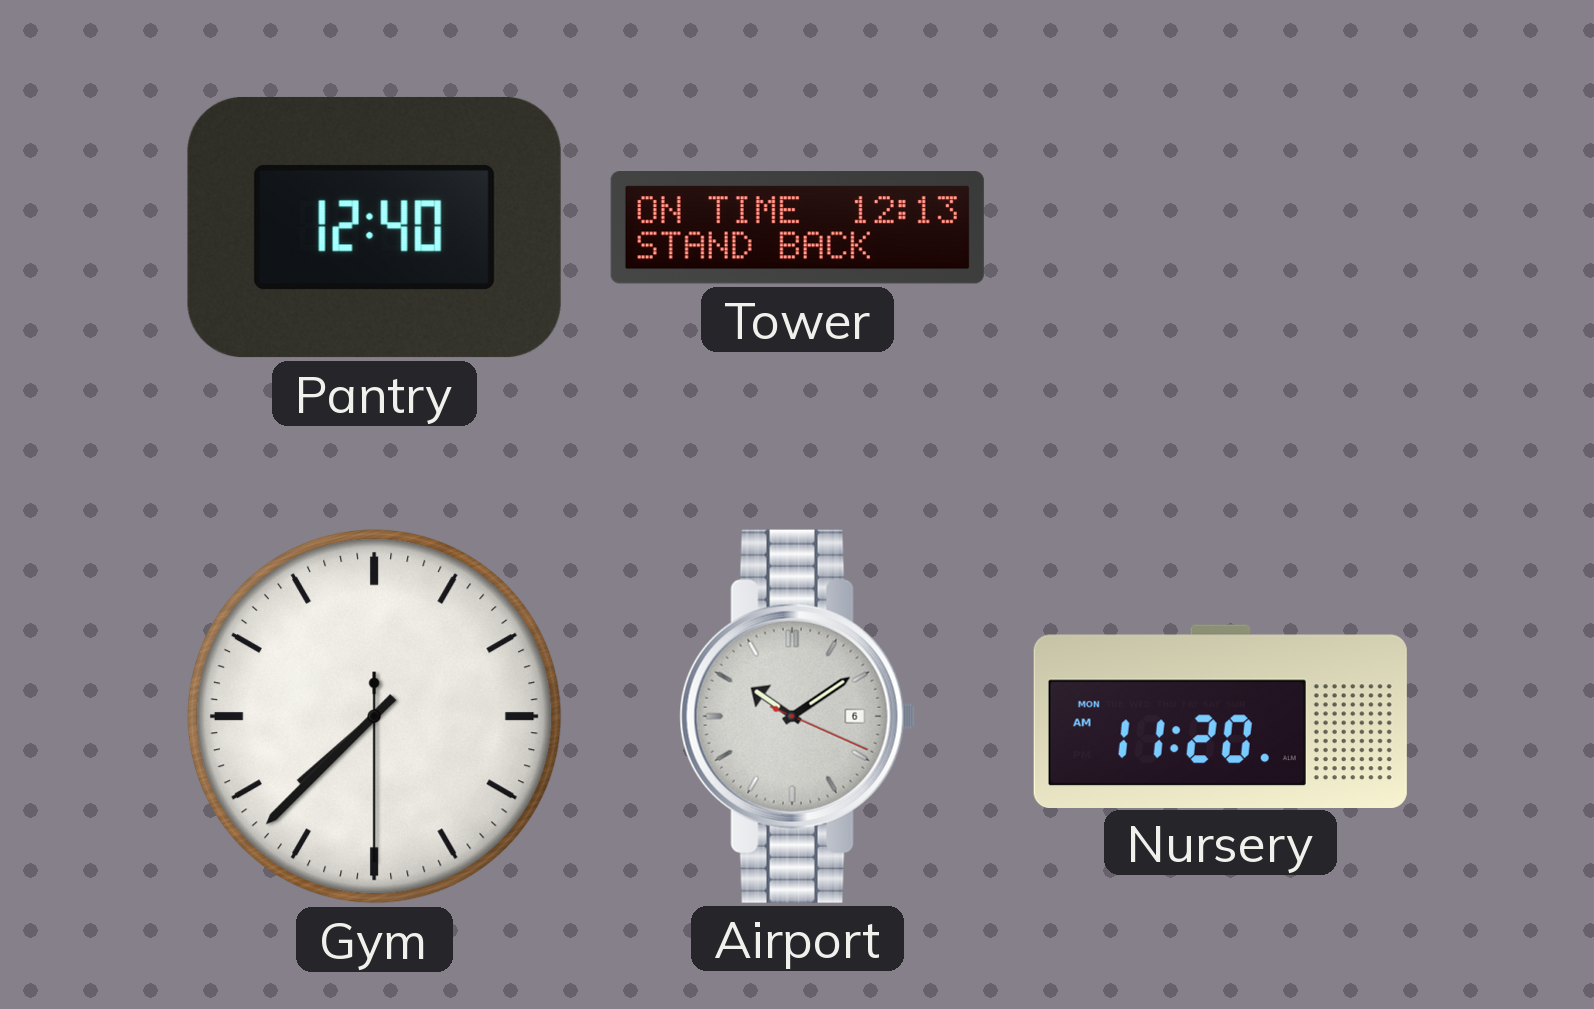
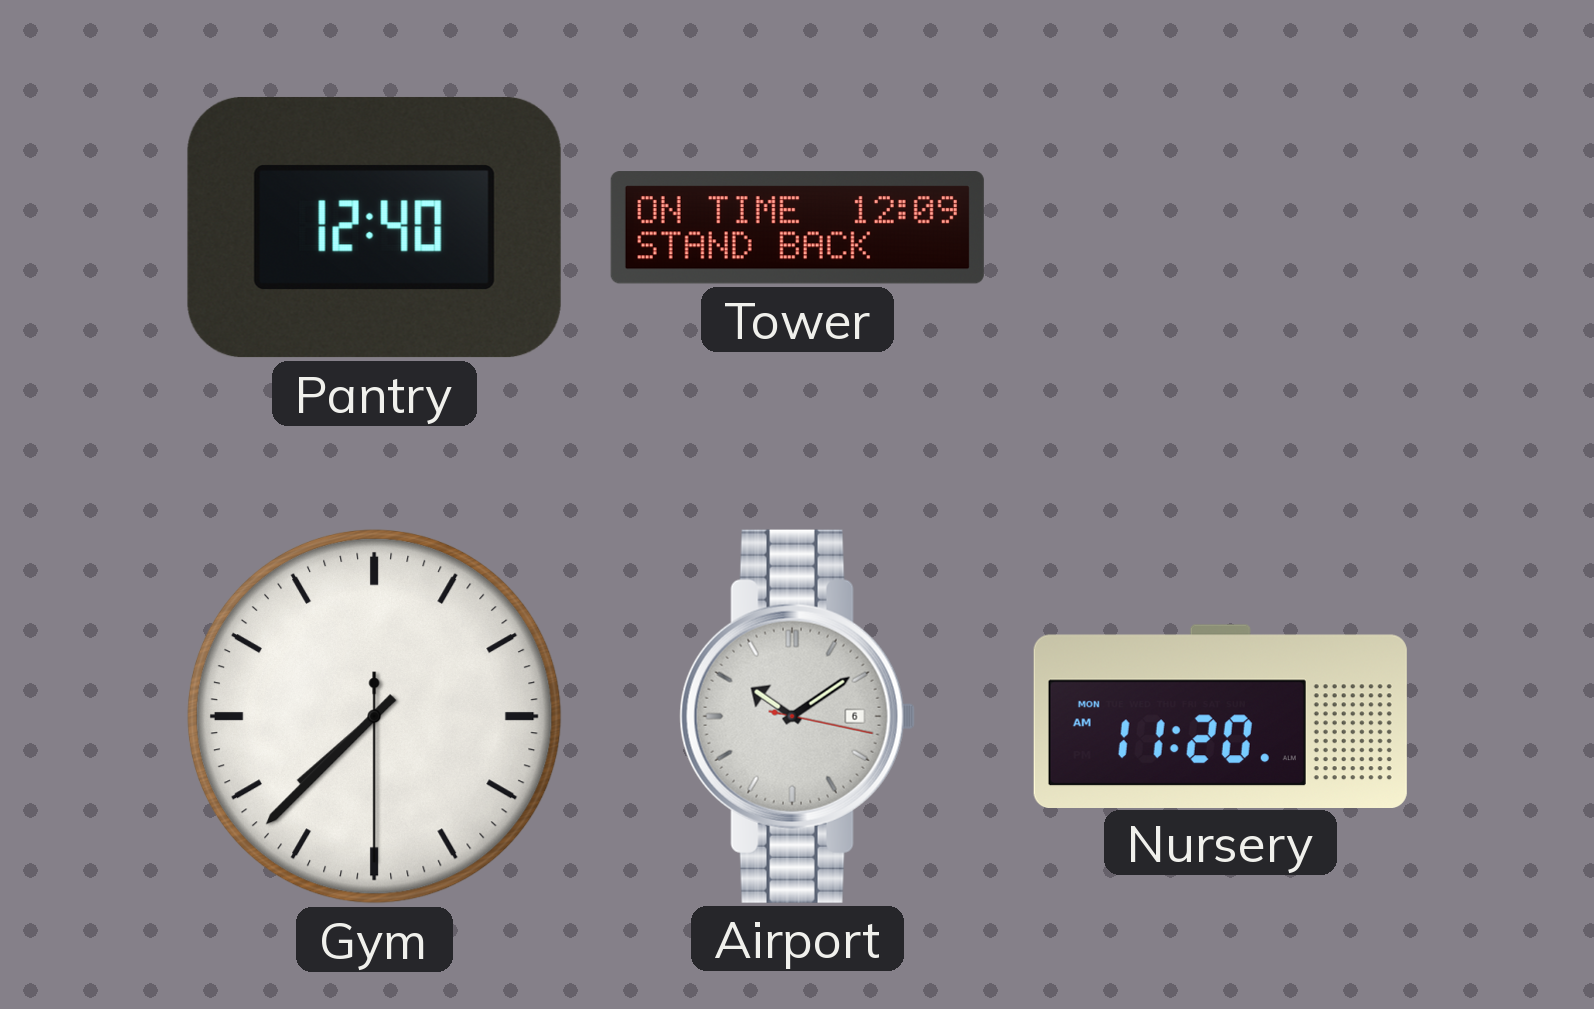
Tower: 12:13 -> 12:09 (797, 228)
Airport: 10:09:19 -> 10:09:17 (797, 716)
